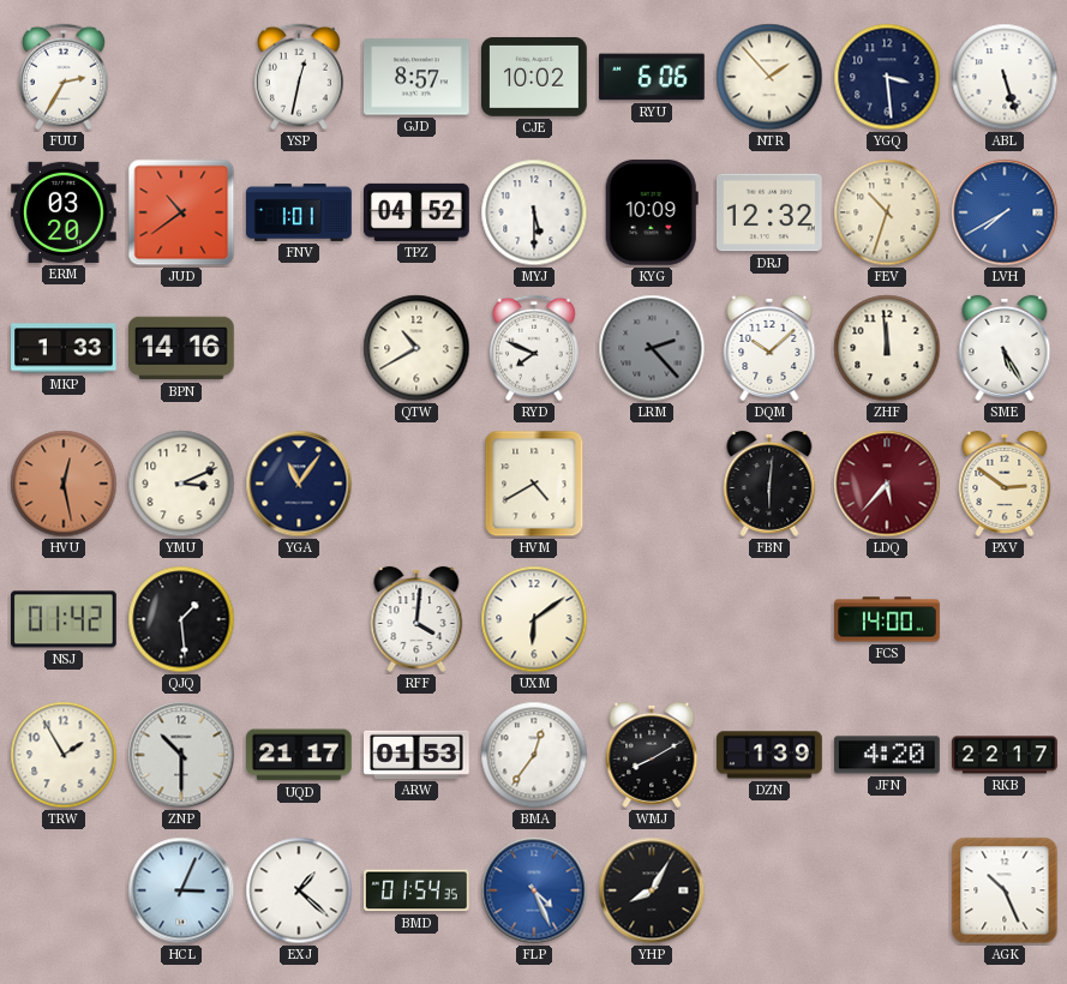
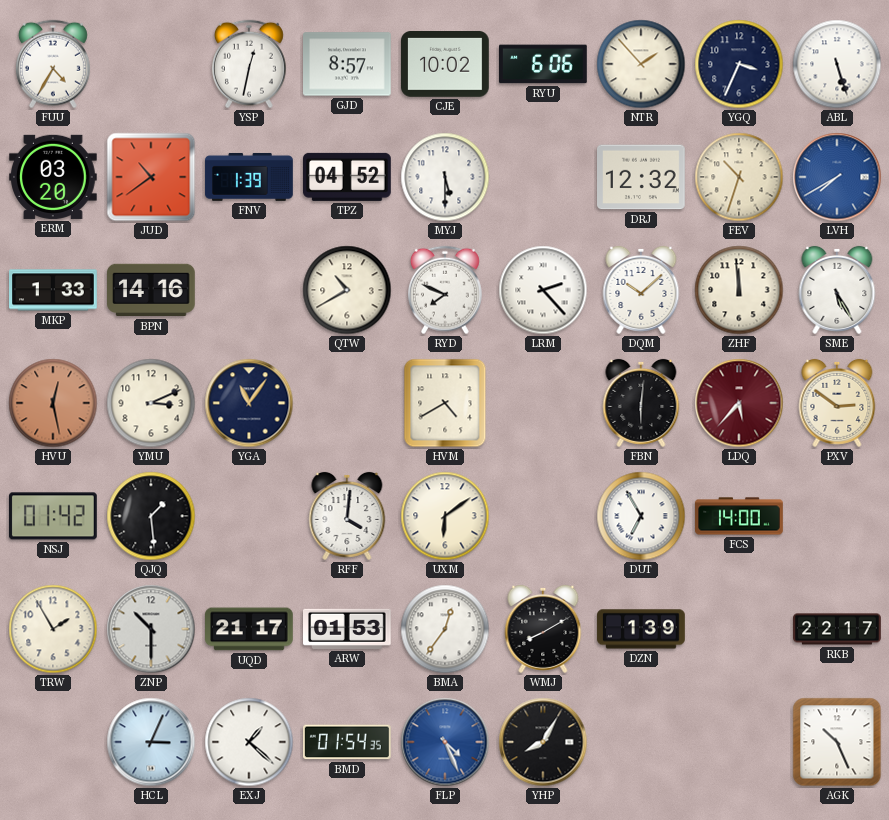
FUU: 2:35 -> 4:35 (53, 64)
YGQ: 3:29 -> 3:34 (739, 64)
FNV: 1:01 -> 1:39 (249, 177)
KYG: 10:09 -> none (652, 212)
LRM dial: grey -> white (543, 290)
DUT: none -> 6:55 (641, 516)
JFN: 4:20 -> none (888, 755)
